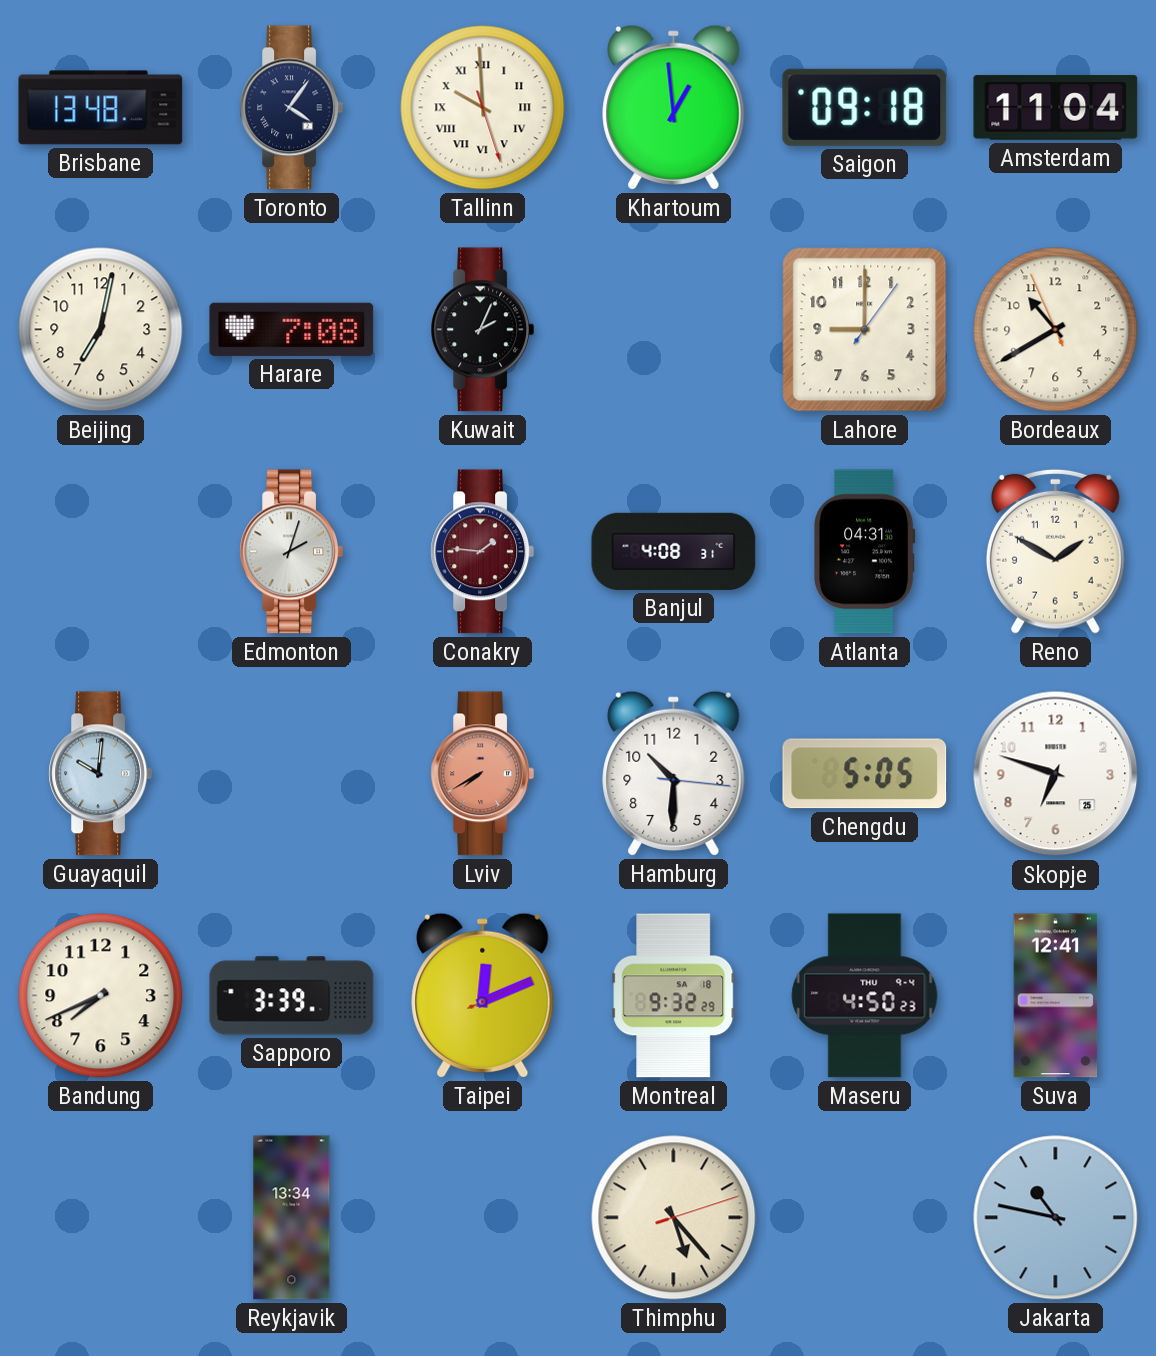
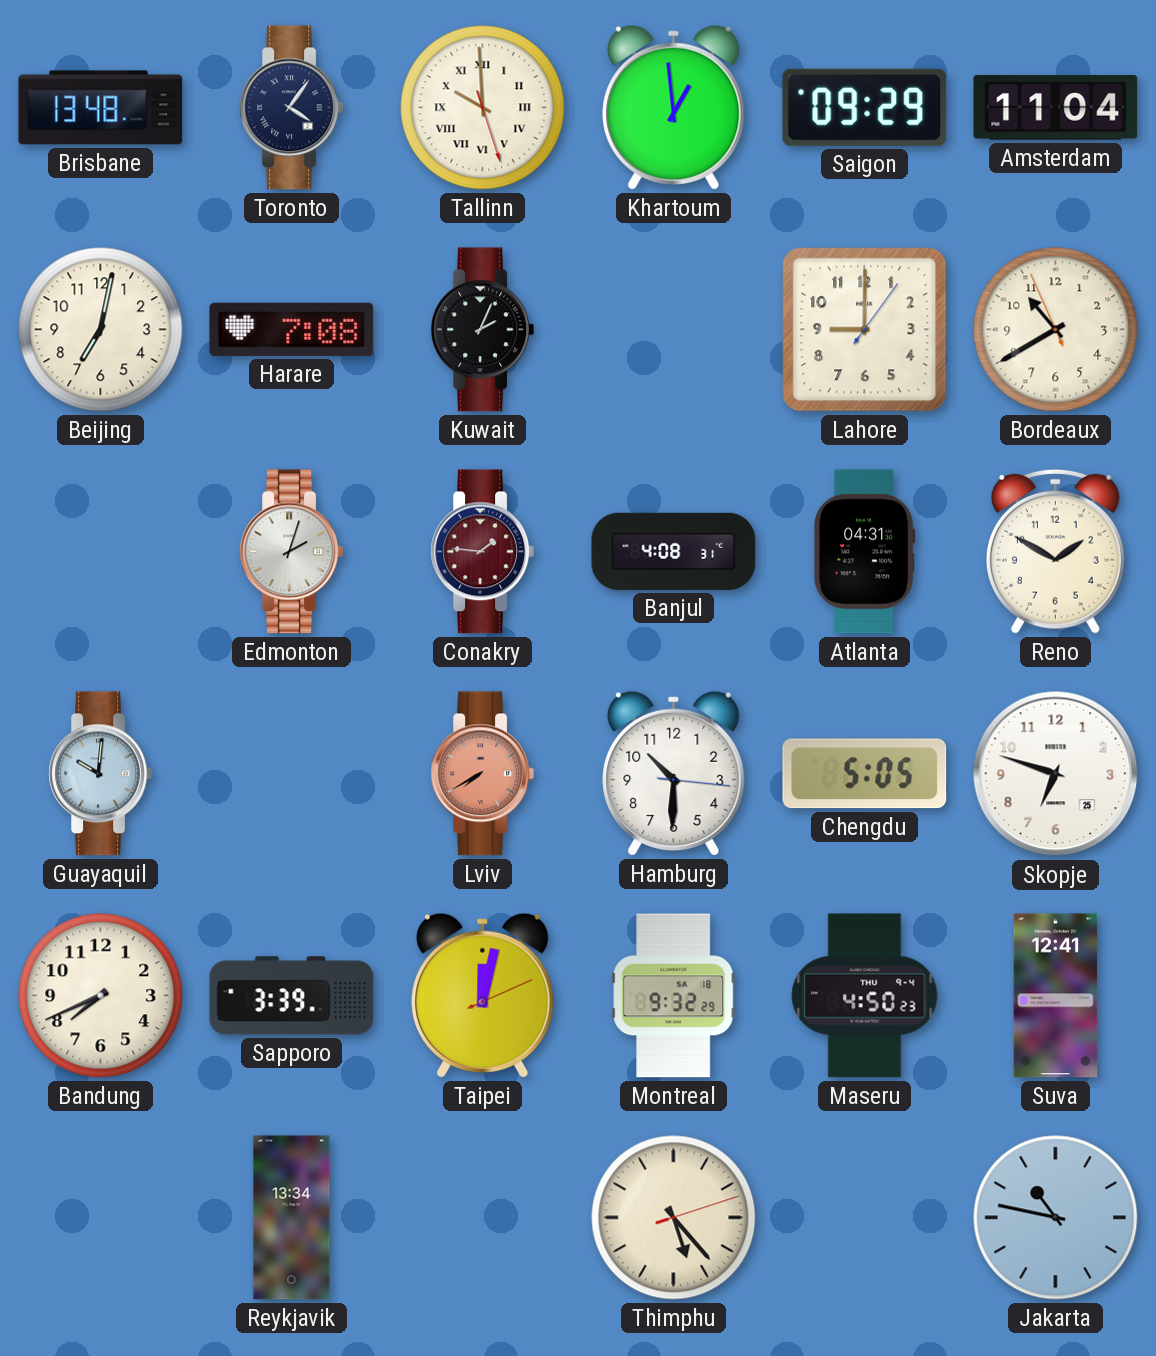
Saigon: 09:18 -> 09:29 (865, 107)
Taipei: 12:11 -> 12:02 (483, 995)
